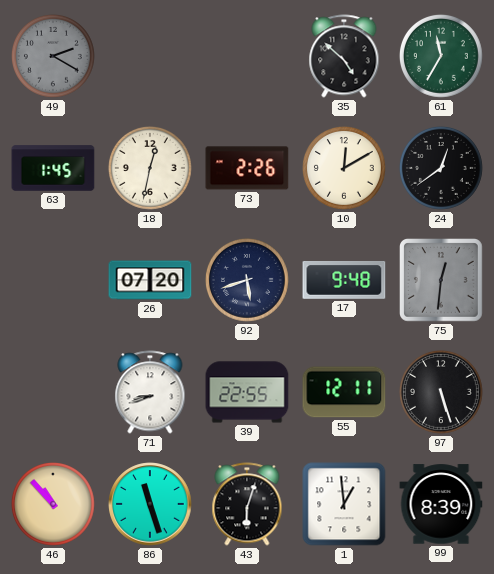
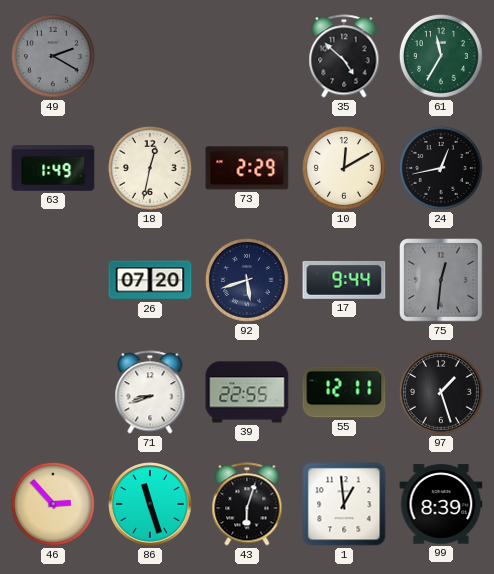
63: 1:45 -> 1:49 (53, 168)
73: 2:26 -> 2:29 (247, 168)
24: 12:39 -> 12:43 (441, 168)
17: 9:48 -> 9:44 (344, 280)
97: 5:27 -> 1:27 (441, 392)
46: 10:53 -> 2:53 (53, 504)
